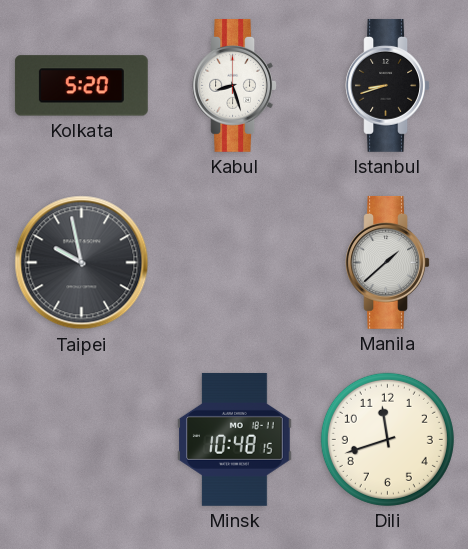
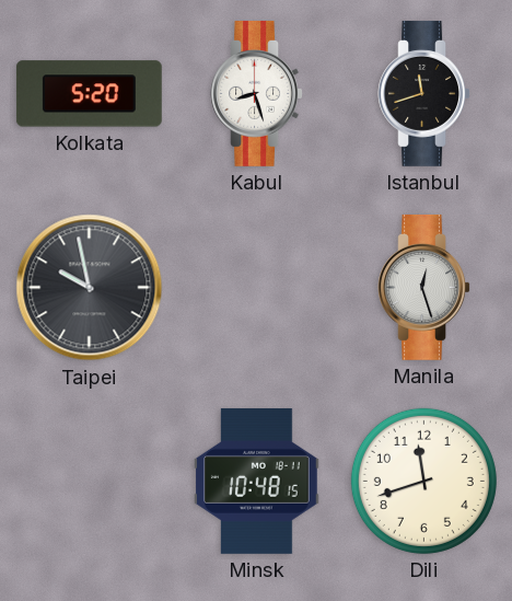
Istanbul: 8:42 -> 11:42 (423, 93)
Manila: 1:38 -> 12:27 (423, 287)
